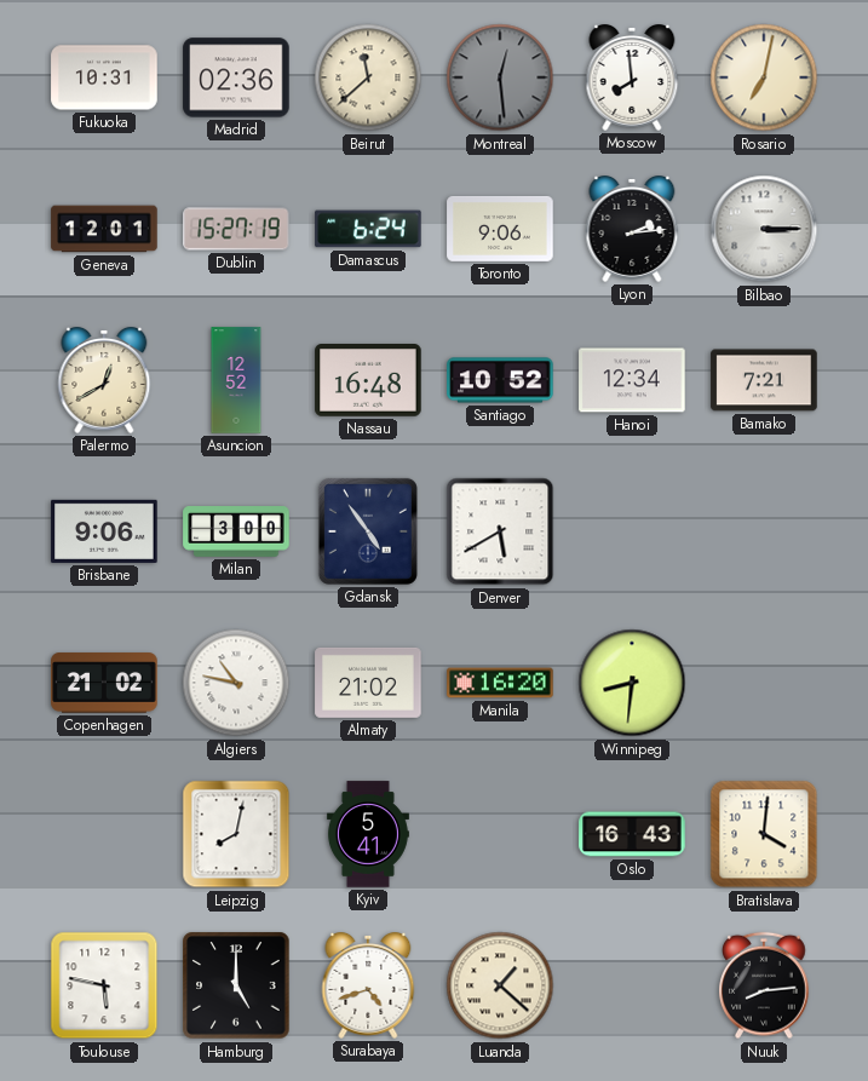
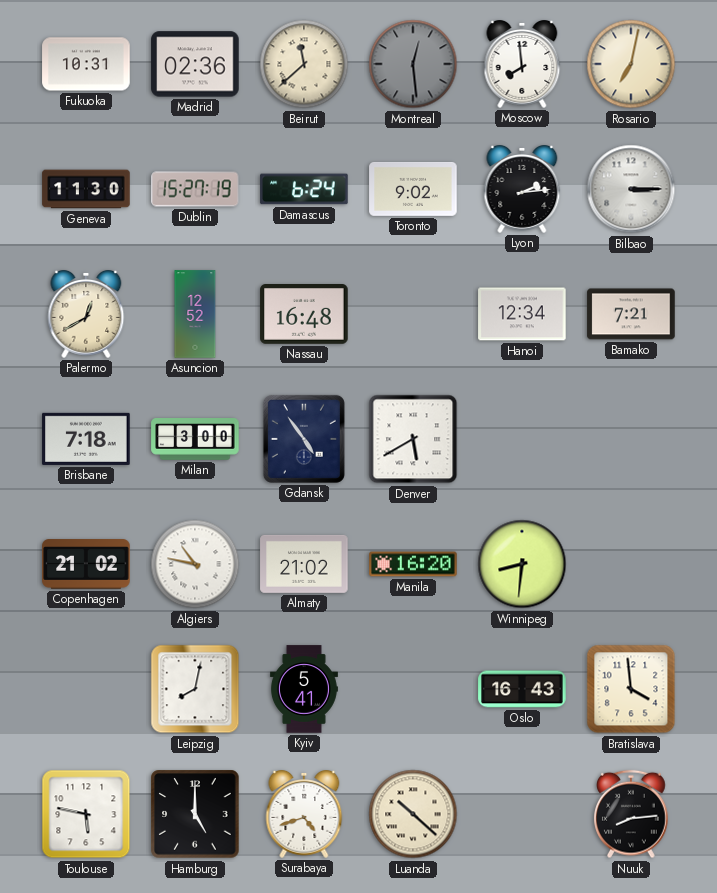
Geneva: 12:01 -> 11:30 (86, 189)
Toronto: 9:06 -> 9:02 (413, 189)
Santiago: 10:52 -> none (500, 380)
Brisbane: 9:06 -> 7:18 (86, 439)
Bratislava: 4:01 -> 3:59 (631, 689)
Luanda: 1:22 -> 10:22 (413, 814)
